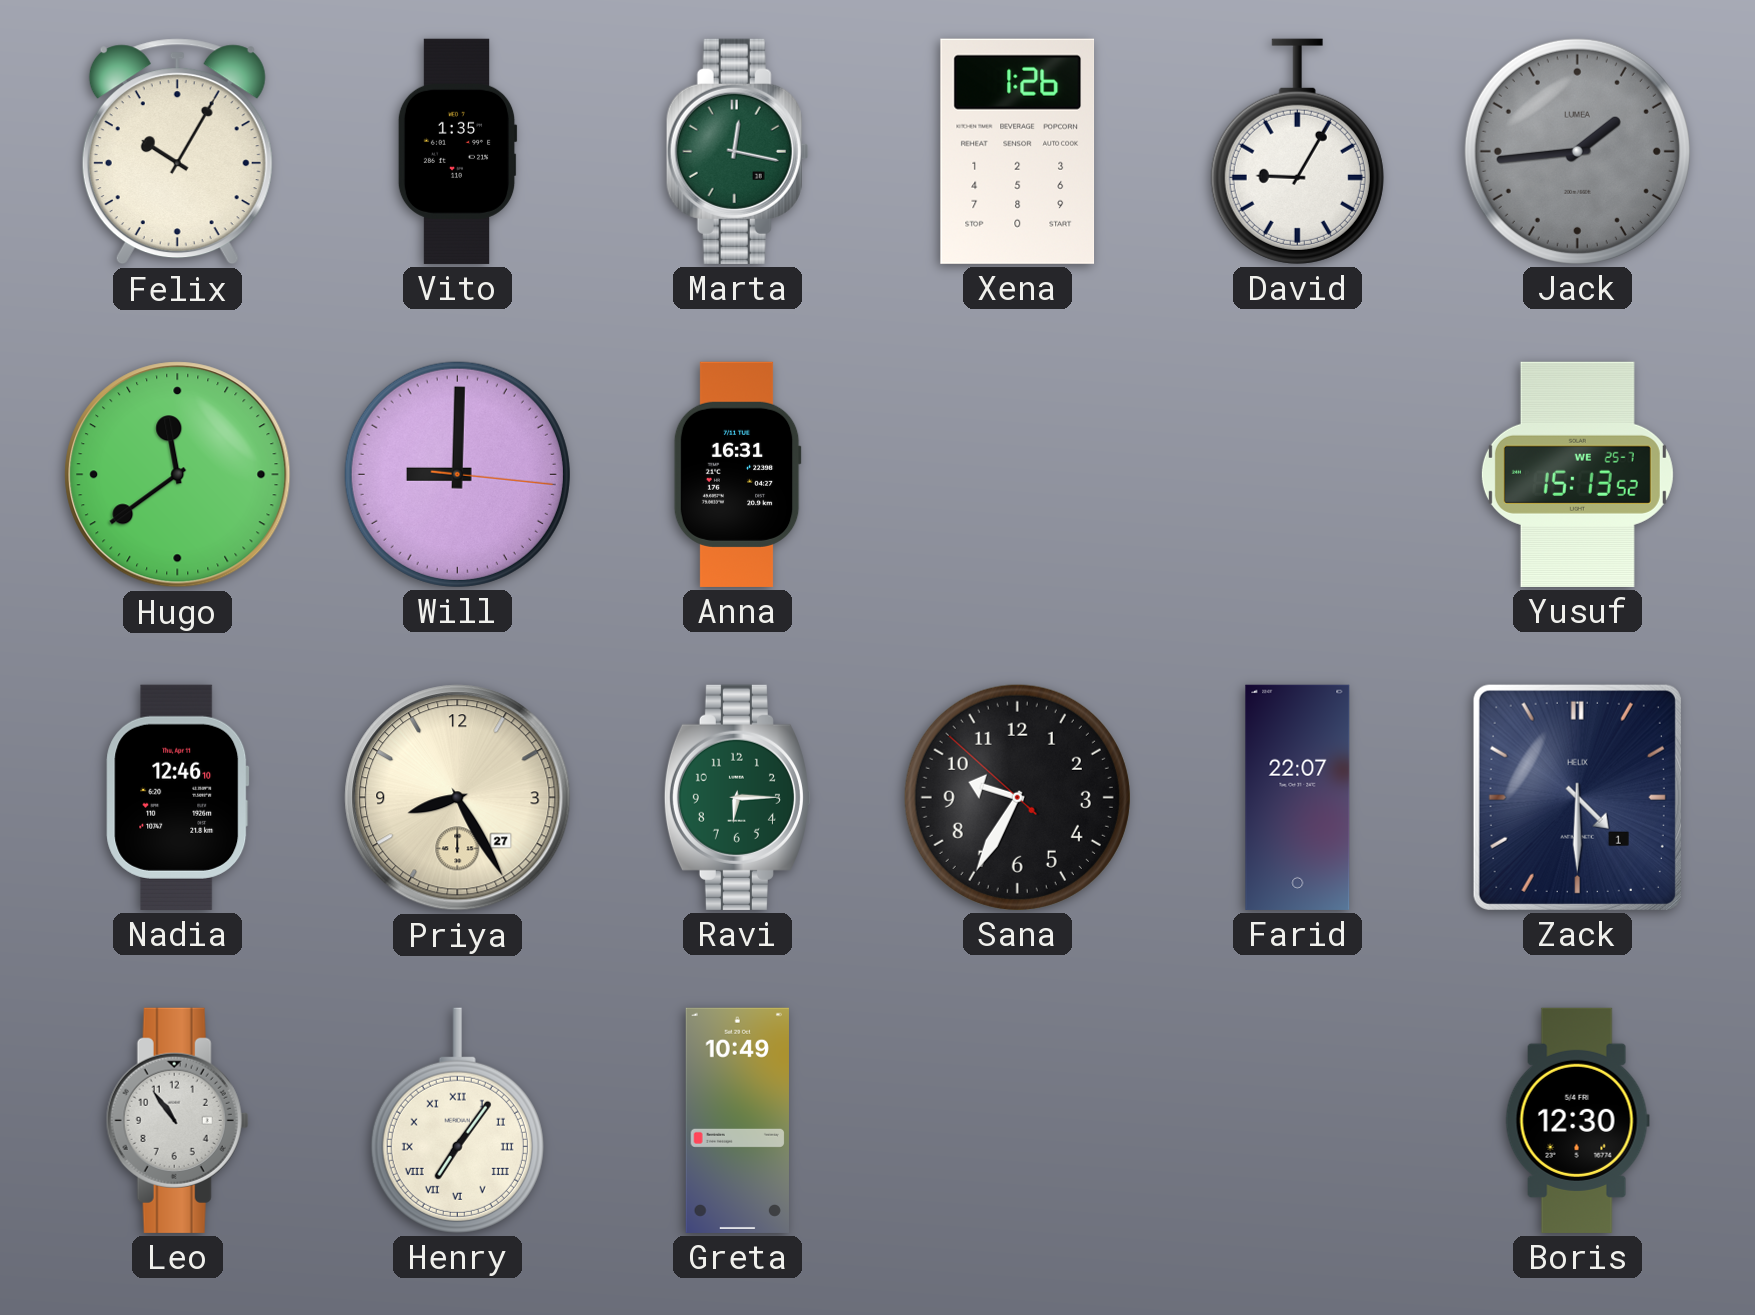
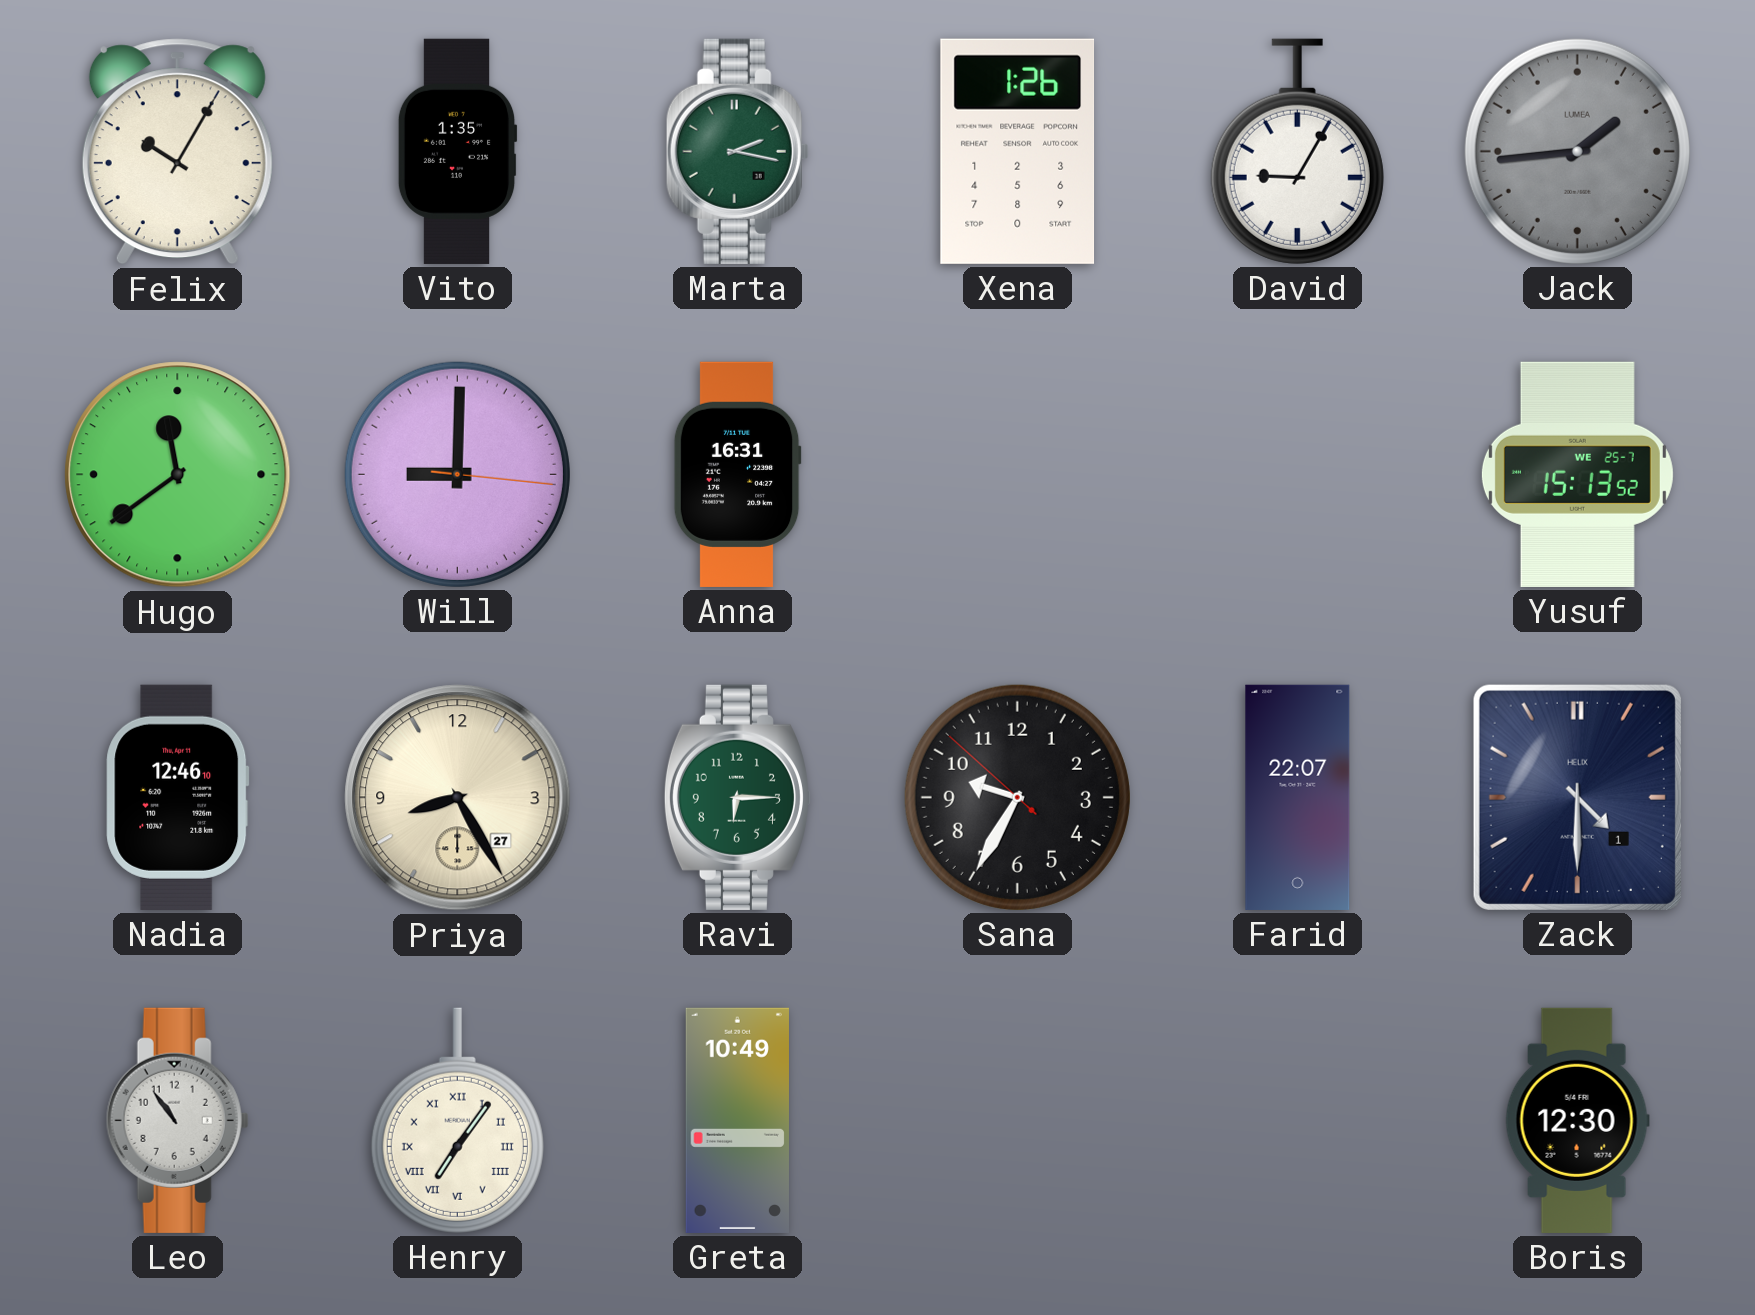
Marta: 12:17 -> 2:17 (737, 151)
